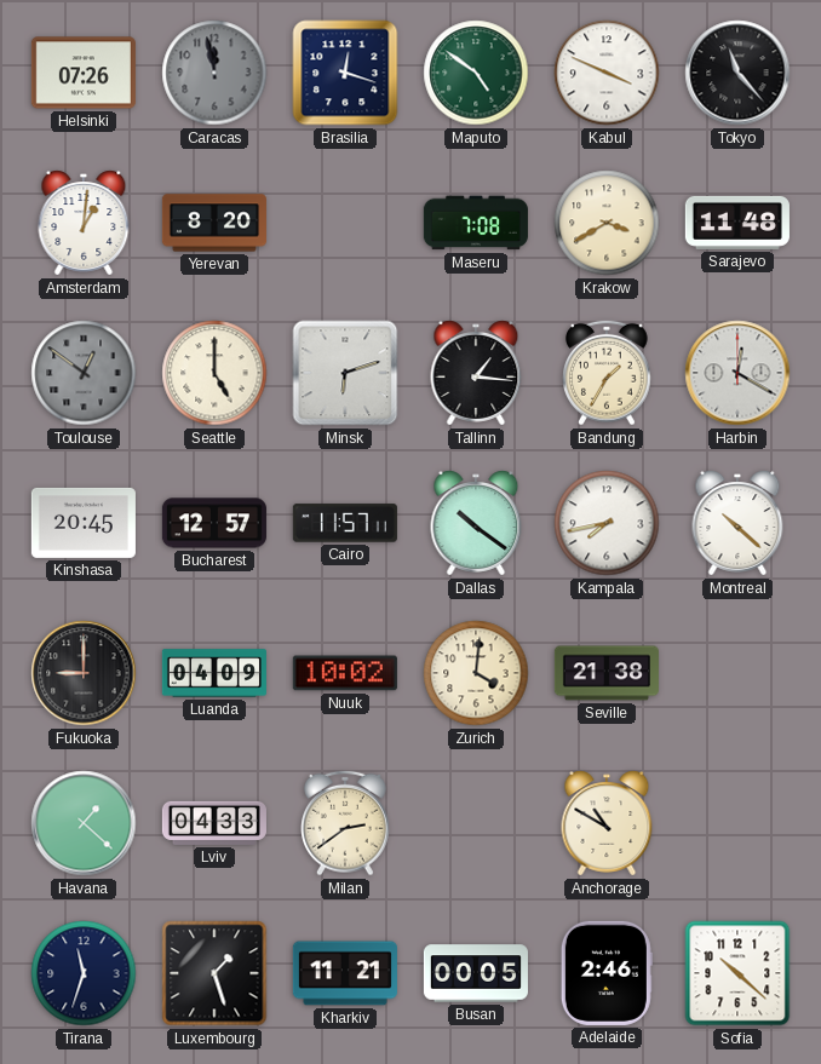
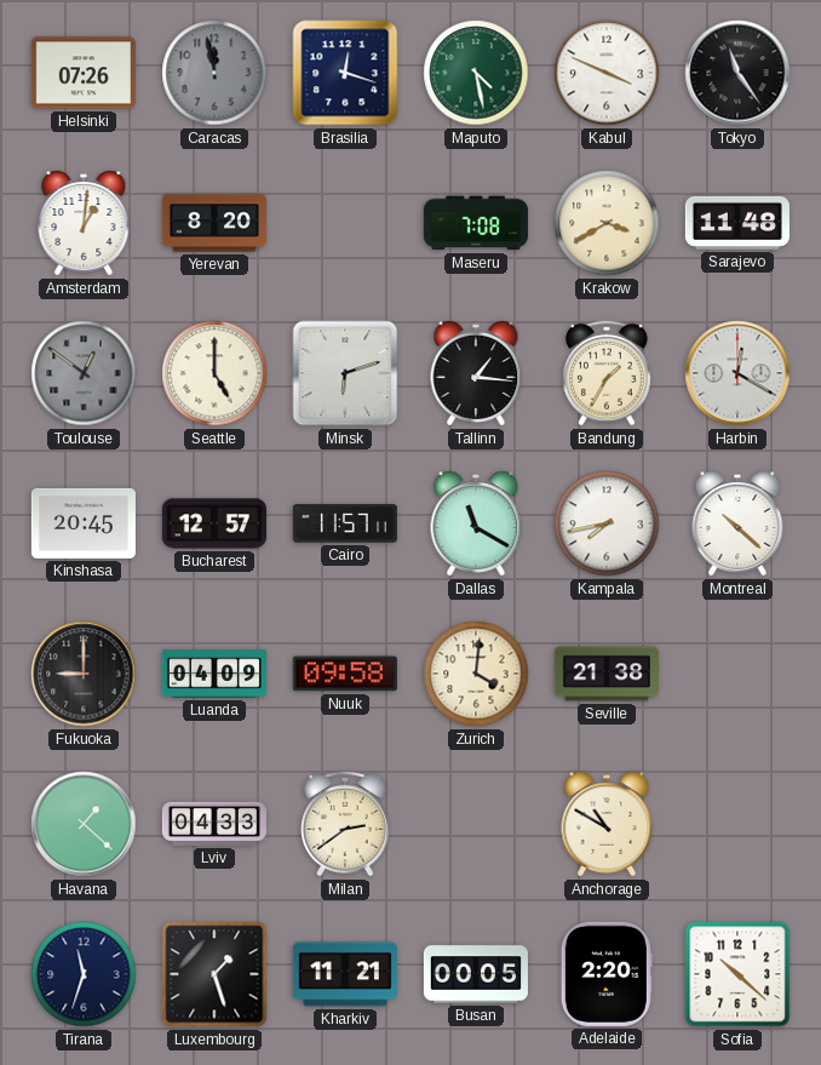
Maputo: 4:51 -> 4:28 (476, 73)
Tokyo: 11:23 -> 11:24 (737, 73)
Dallas: 10:21 -> 11:20 (476, 523)
Nuuk: 10:02 -> 09:58 (345, 674)
Adelaide: 2:46 -> 2:20 (607, 974)
